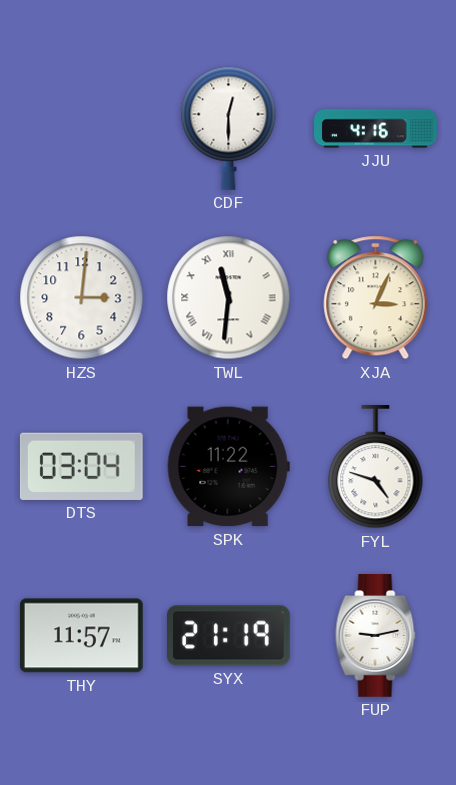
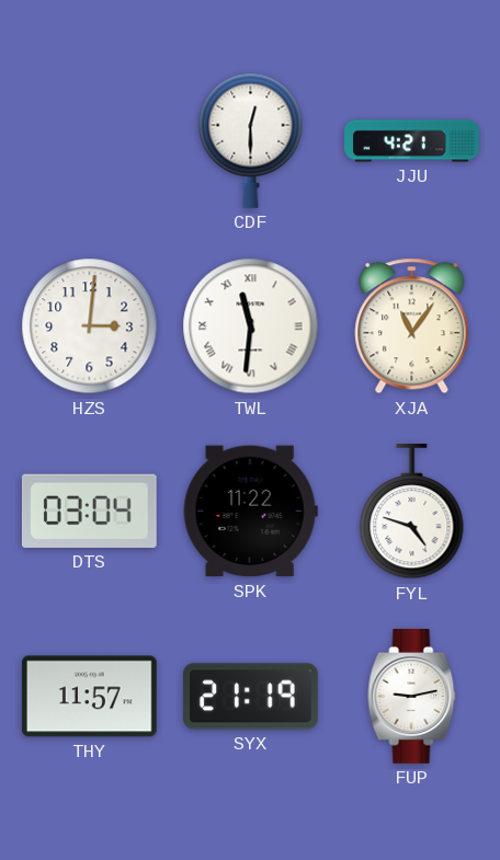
JJU: 4:16 -> 4:21 (412, 141)
XJA: 3:04 -> 11:06 (412, 326)
